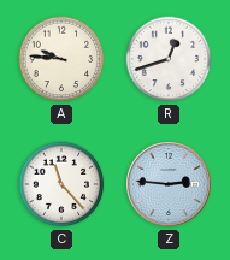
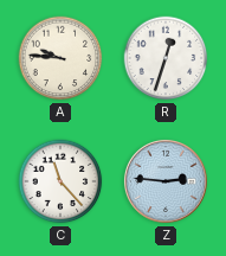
R: 12:42 -> 12:33 (166, 58)
